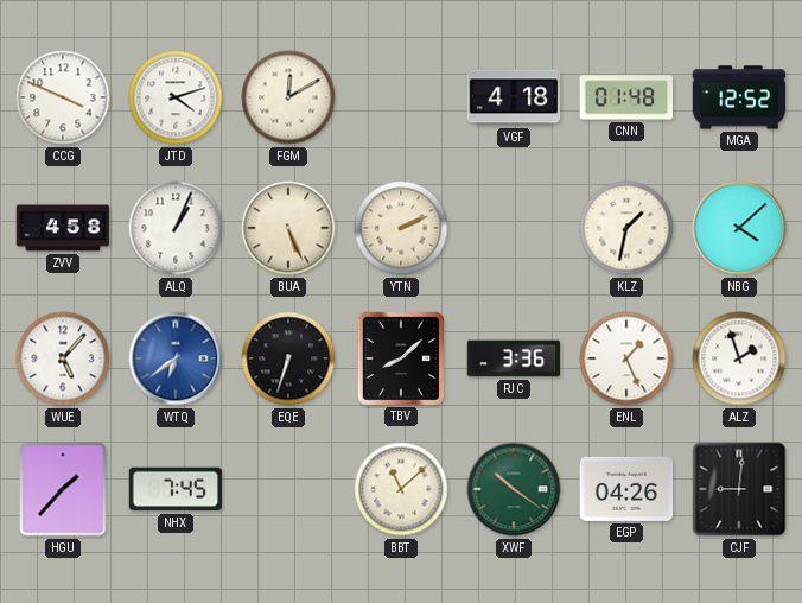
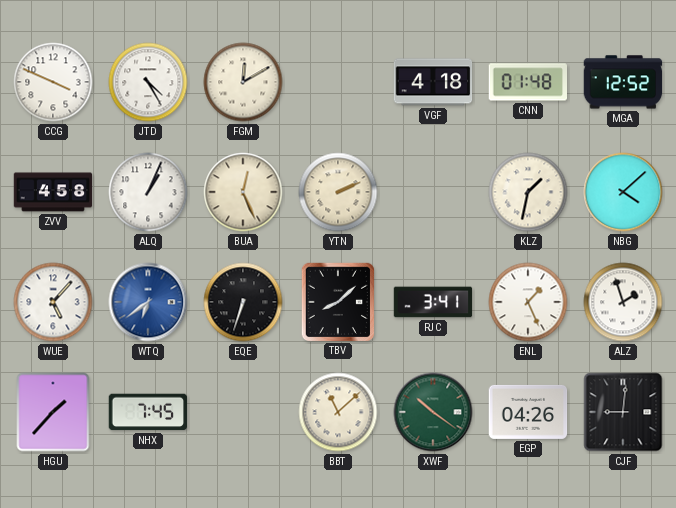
JTD: 4:12 -> 4:25 (148, 82)
BUA: 5:26 -> 12:26 (243, 192)
RJC: 3:36 -> 3:41 (433, 302)
